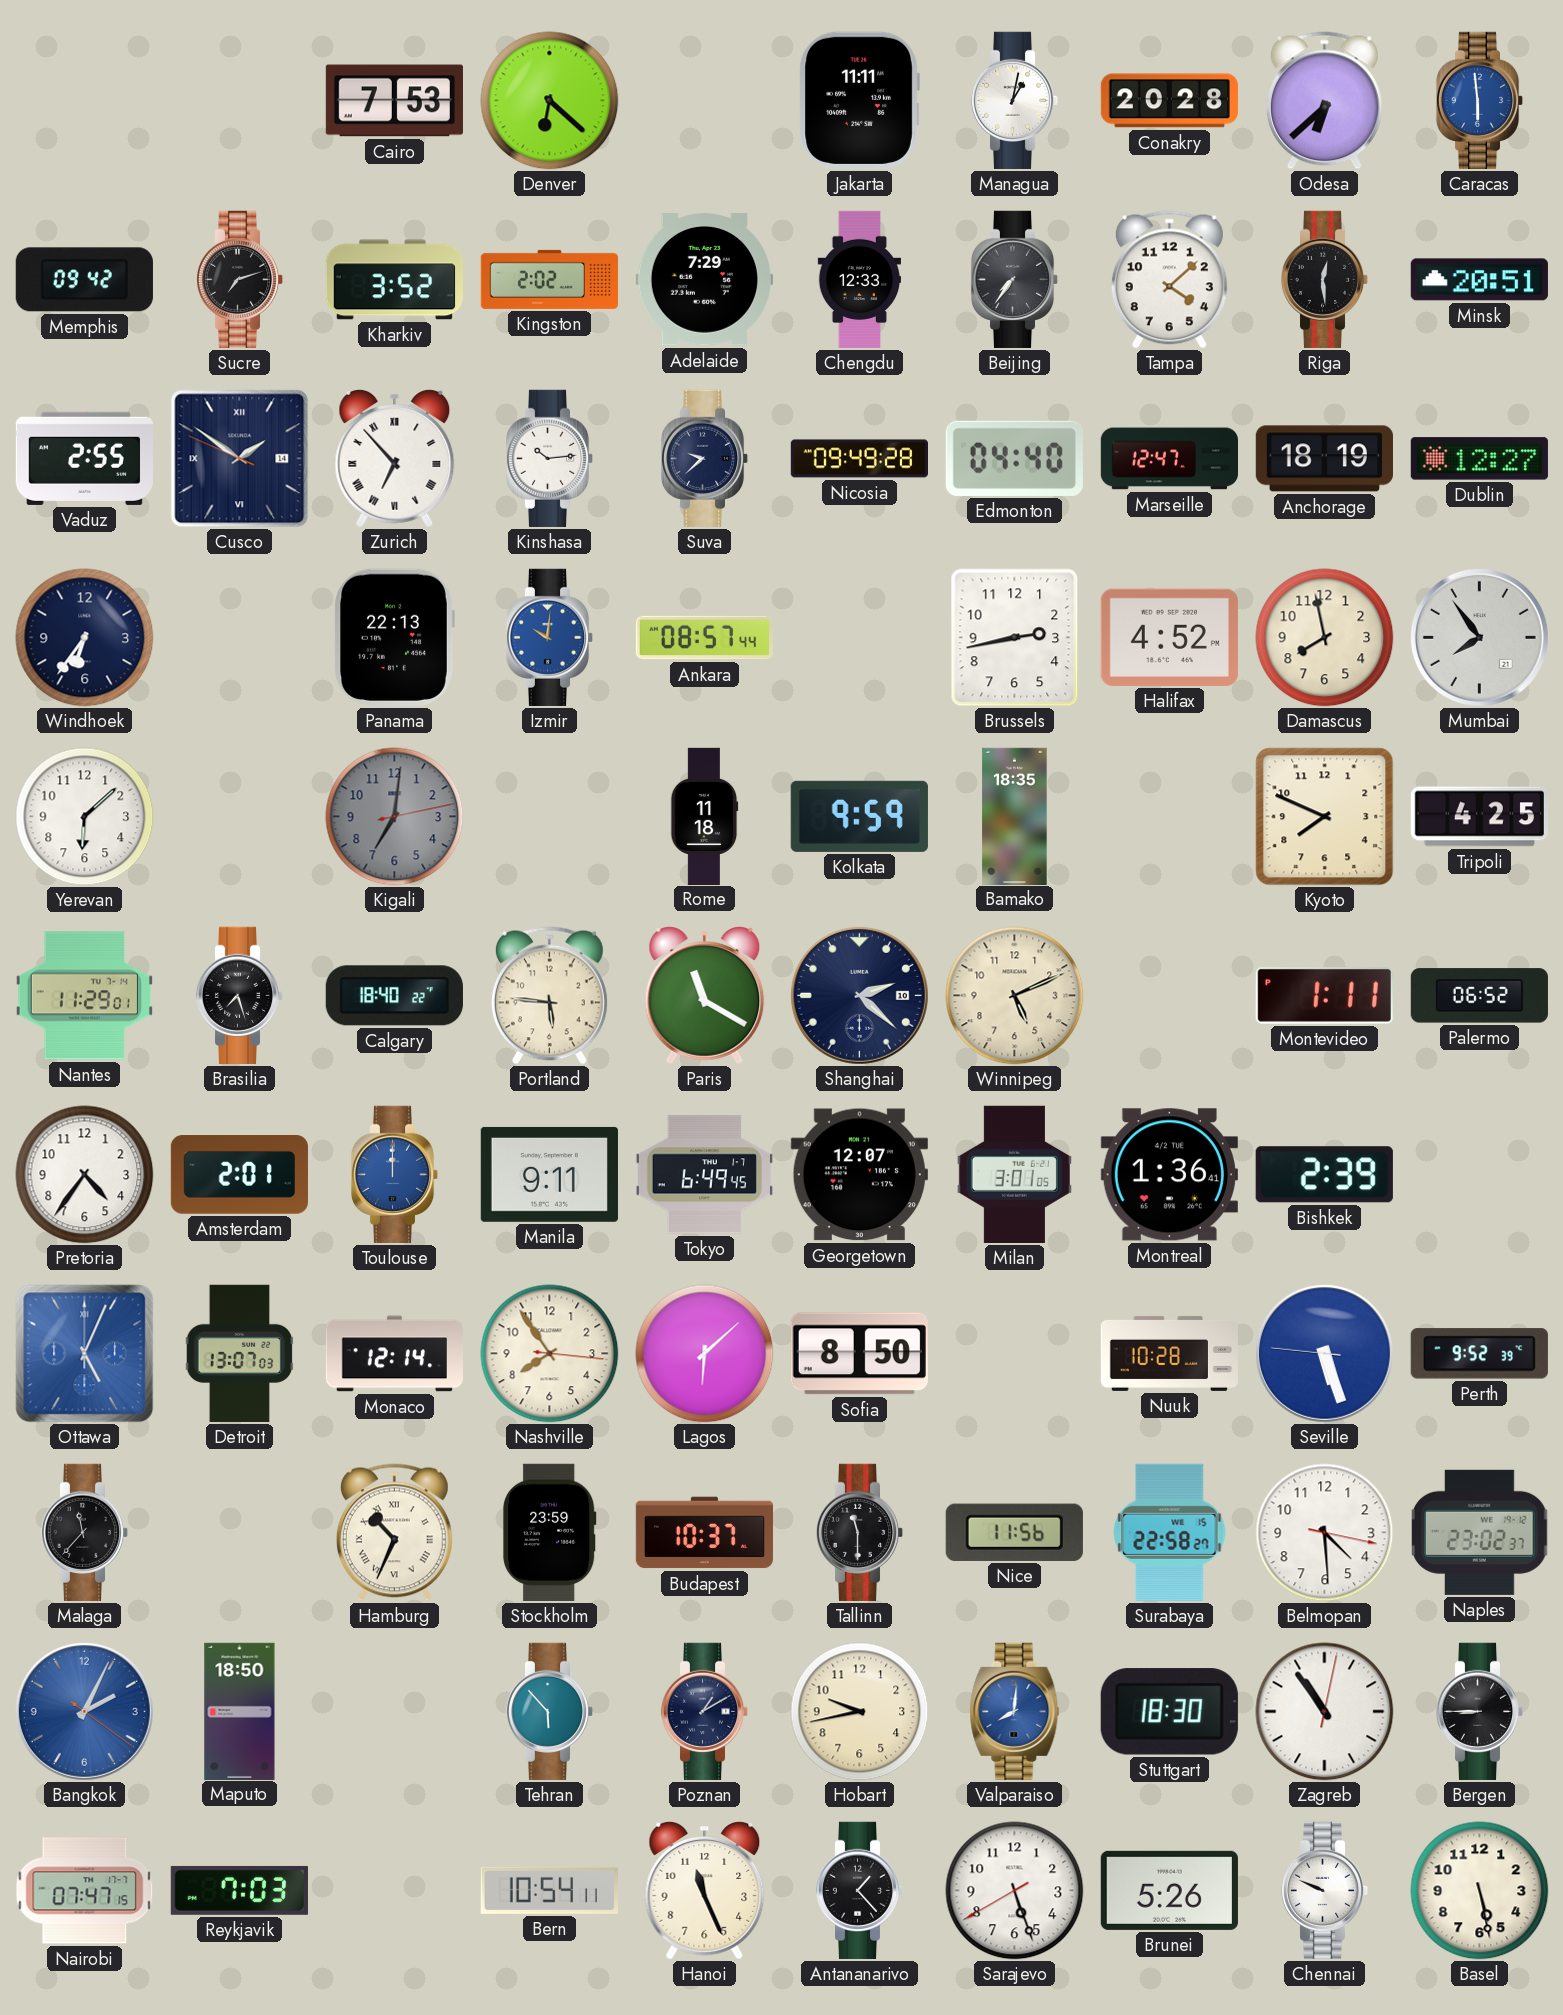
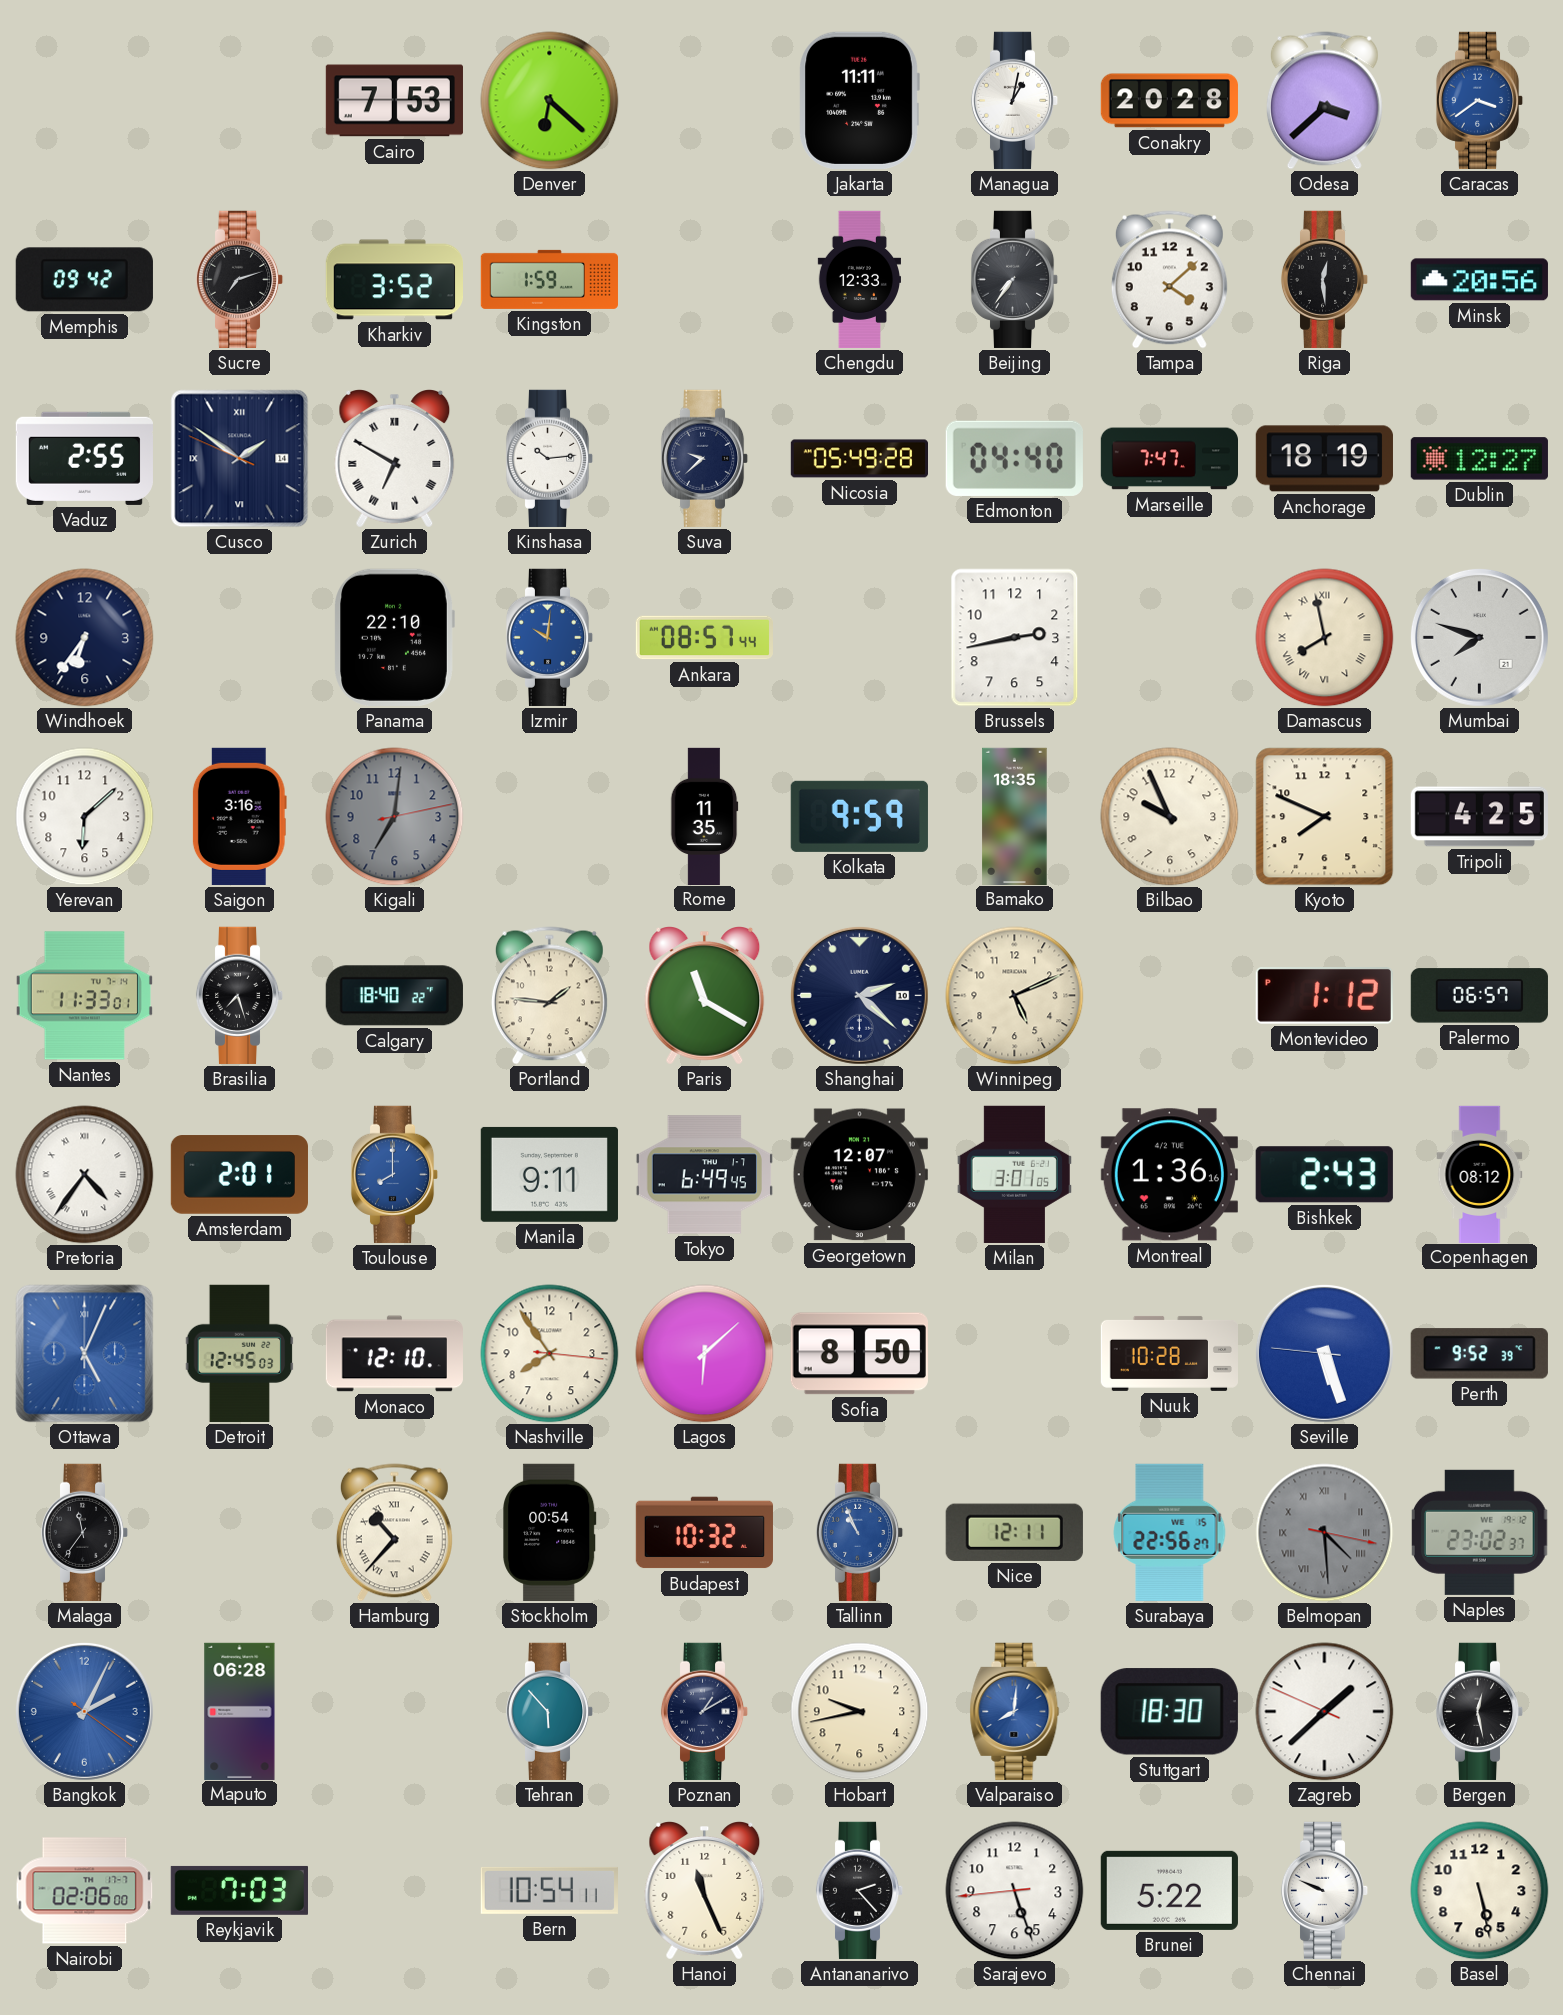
Odesa: 6:38 -> 3:38 (1324, 101)
Caracas: 5:59 -> 3:39 (1480, 100)
Kingston: 2:02 -> 1:59 (549, 279)
Adelaide: 7:29 -> none (704, 280)
Minsk: 20:51 -> 20:56 (1479, 280)
Zurich: 6:53 -> 6:50 (395, 459)
Nicosia: 09:49 -> 05:49 (859, 459)
Marseille: 12:47 -> 7:47 (1169, 459)
Panama: 22:13 -> 22:10 (394, 637)
Halifax: 4:52 -> none (1169, 637)
Damascus numerals: Arabic -> Roman (1325, 638)
Mumbai: 7:54 -> 7:48 (1479, 637)
Saigon: none -> 3:16 (239, 816)
Rome: 11:18 -> 11:35 (704, 816)
Bilbao: none -> 9:56 (1170, 817)
Nantes: 11:29 -> 11:33 (84, 996)
Portland: 5:46 -> 1:46 (549, 996)
Montevideo: 1:11 -> 1:12 (1324, 996)
Palermo: 06:52 -> 06:57 (1479, 996)
Pretoria numerals: Arabic -> Roman (85, 1175)
Toulouse: 12:00 -> 8:00 (395, 1174)
Montreal: 1:36:41 -> 1:36:16 (1169, 1175)
Bishkek: 2:39 -> 2:43 (1324, 1175)
Copenhagen: none -> 08:12 (1480, 1174)
Detroit: 13:07 -> 12:45 (240, 1353)
Monaco: 12:14 -> 12:10 (394, 1354)
Malaga: 11:37 -> 11:36 (85, 1532)
Hamburg: 10:34 -> 10:37 (394, 1533)
Stockholm: 23:59 -> 00:54 (550, 1532)
Budapest: 10:37 -> 10:32 (704, 1533)
Tallinn: 11:30 -> 10:56 (860, 1532)
Tallinn dial: black -> blue (860, 1532)
Nice: 11:56 -> 12:11 (1014, 1532)
Surabaya: 22:58 -> 22:56 (1170, 1532)
Belmopan dial: white -> grey (1325, 1533)
Belmopan numerals: Arabic -> Roman (1325, 1533)
Maputo: 18:50 -> 06:28 (240, 1711)
Zagreb: 10:54 -> 1:37 (1325, 1712)
Bergen: 8:45 -> 12:28 (1480, 1711)
Nairobi: 07:47 -> 02:06 (85, 1891)
Antananarivo: 1:23 -> 2:23 (860, 1890)
Sarajevo: 5:26:40 -> 5:26:44 (1015, 1891)
Brunei: 5:26 -> 5:22 (1169, 1890)
